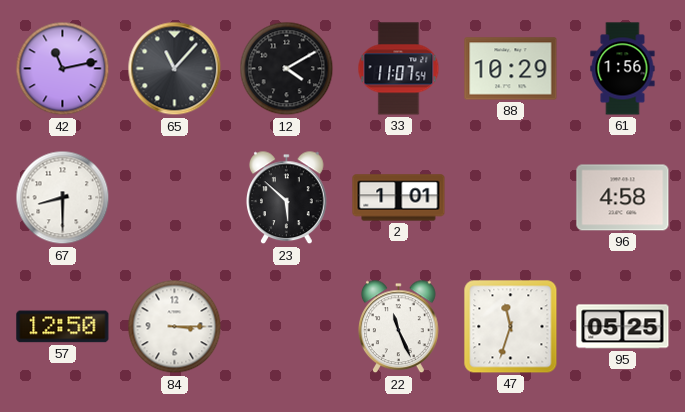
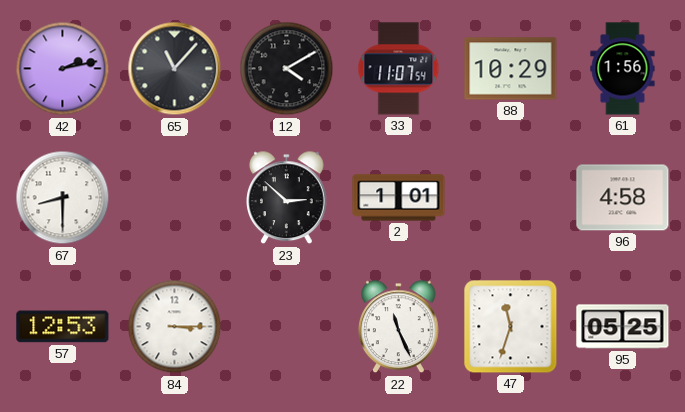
42: 11:13 -> 2:13 (63, 69)
23: 5:52 -> 2:52 (287, 198)
57: 12:50 -> 12:53 (63, 327)
